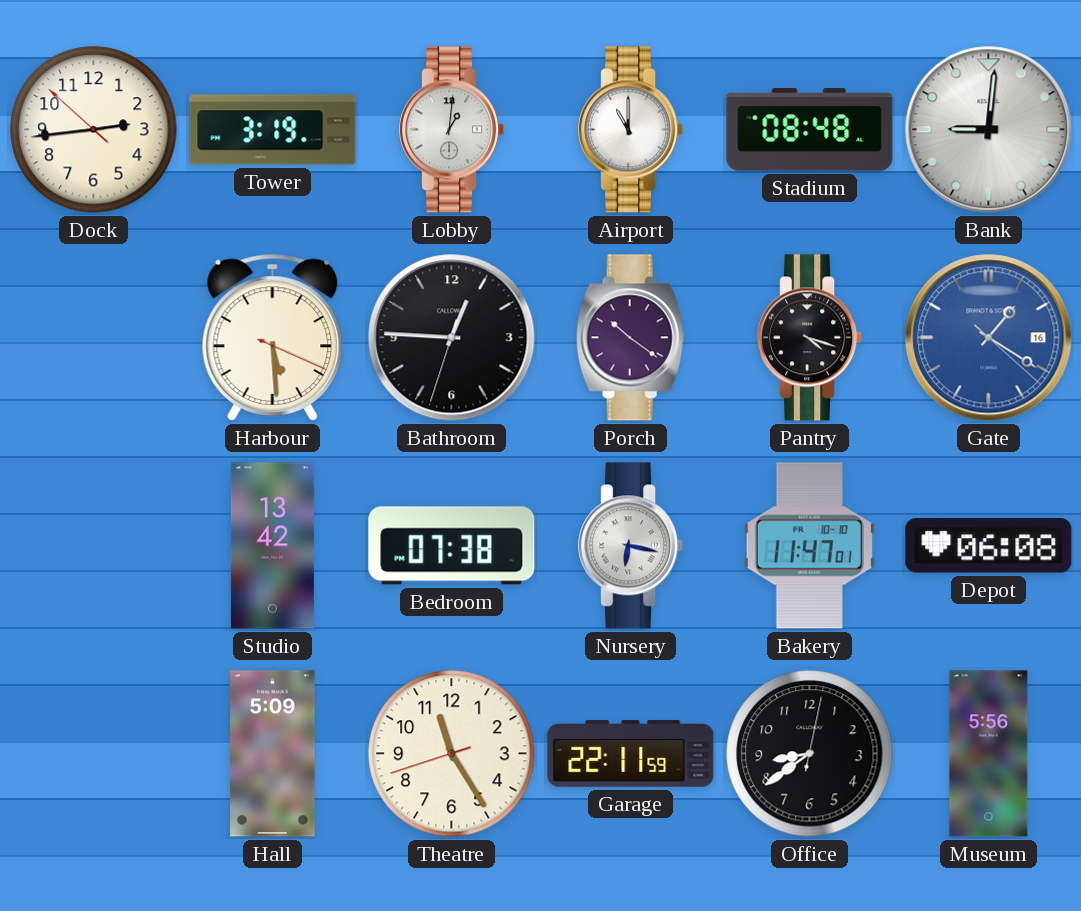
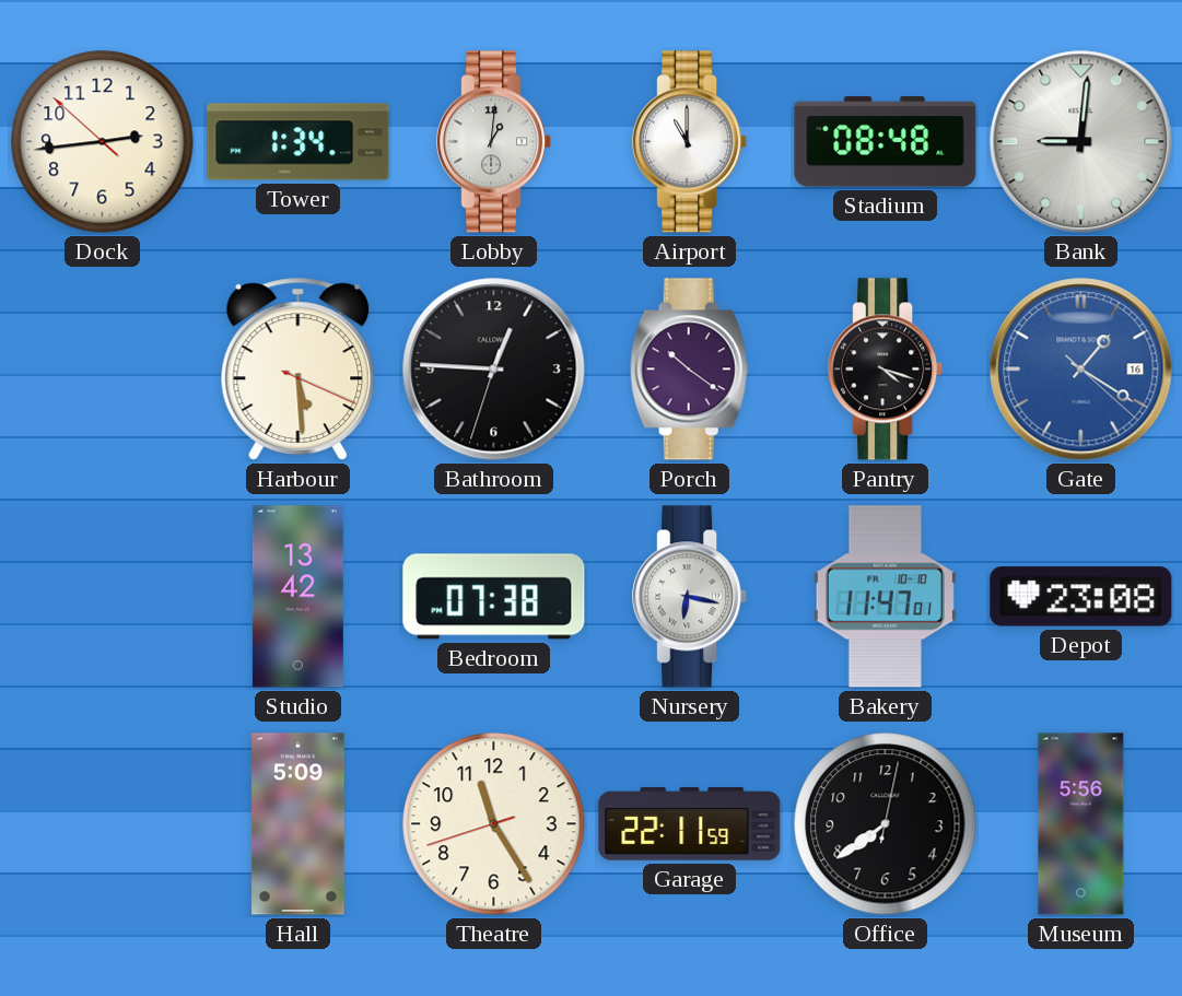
Tower: 3:19 -> 1:34 (299, 142)
Depot: 06:08 -> 23:08 (1081, 597)
Office: 8:39 -> 7:39 (886, 824)
